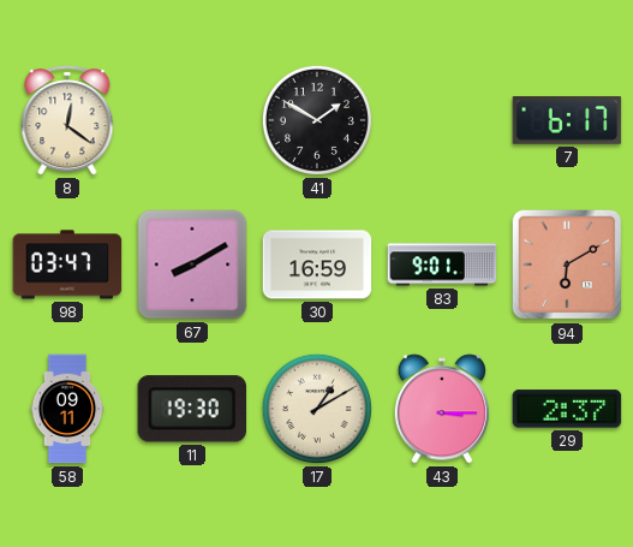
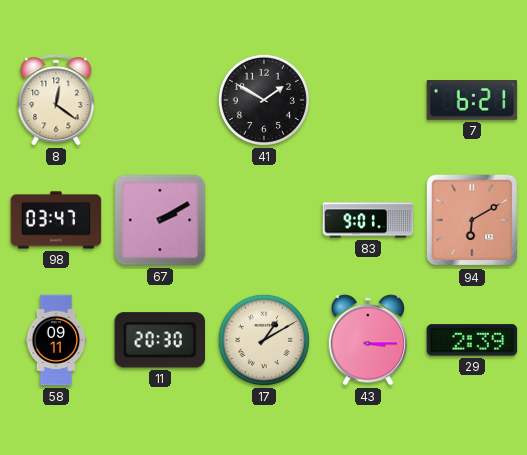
7: 6:17 -> 6:21 (472, 100)
67: 8:10 -> 2:10 (160, 220)
30: 16:59 -> none (317, 264)
11: 19:30 -> 20:30 (159, 340)
29: 2:37 -> 2:39 (472, 340)
